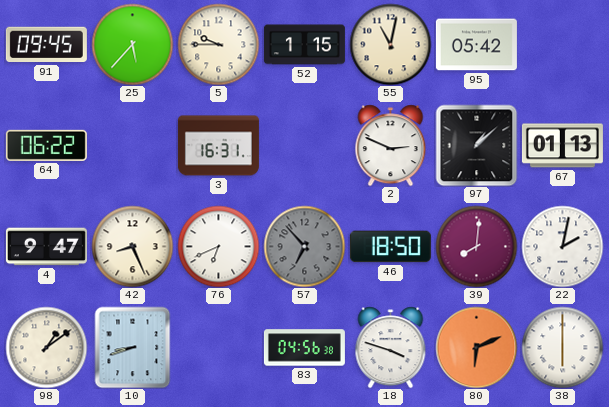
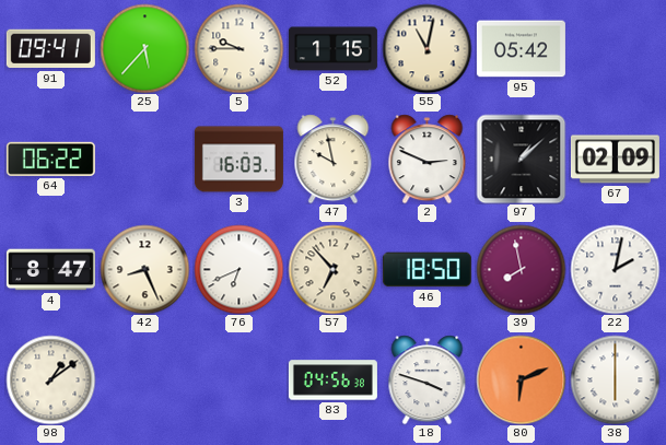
91: 09:45 -> 09:41 (50, 49)
3: 16:31 -> 16:03 (238, 160)
47: none -> 9:58 (334, 159)
67: 01:13 -> 02:09 (615, 160)
4: 9:47 -> 8:47 (50, 270)
57 dial: grey -> cream (332, 269)
39: 8:01 -> 7:58 (521, 269)
10: 8:42 -> none (133, 347)
